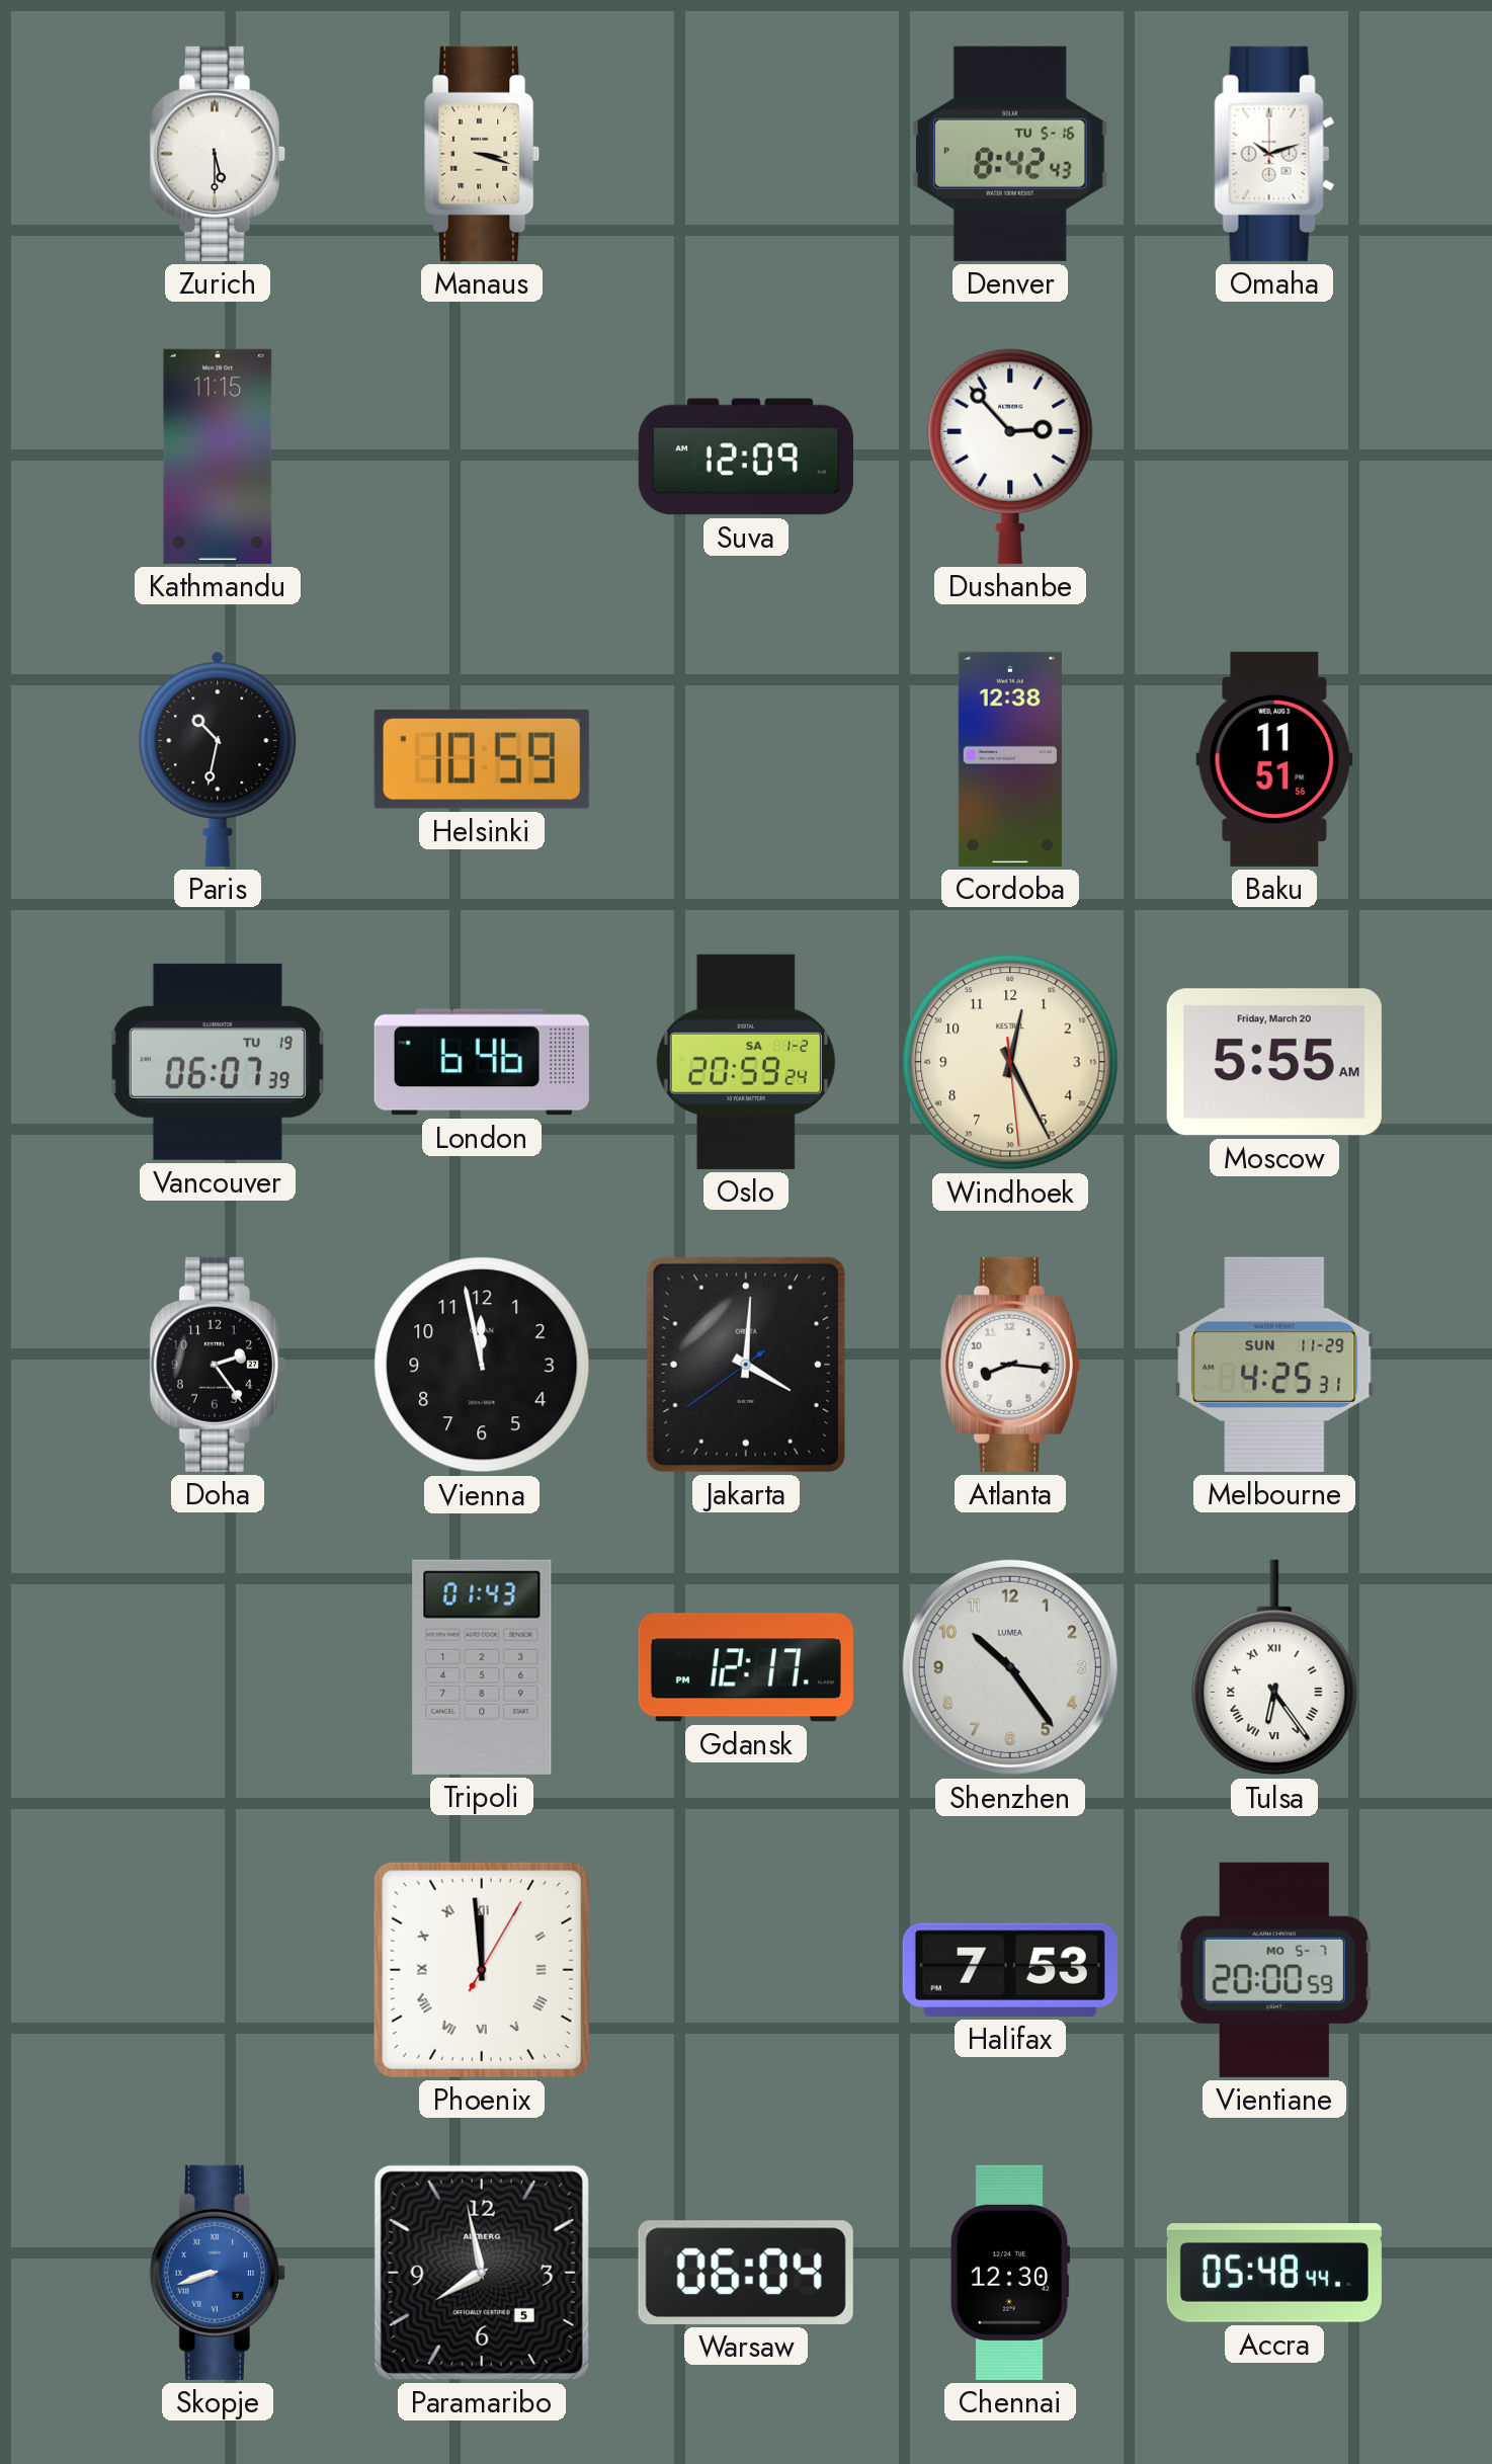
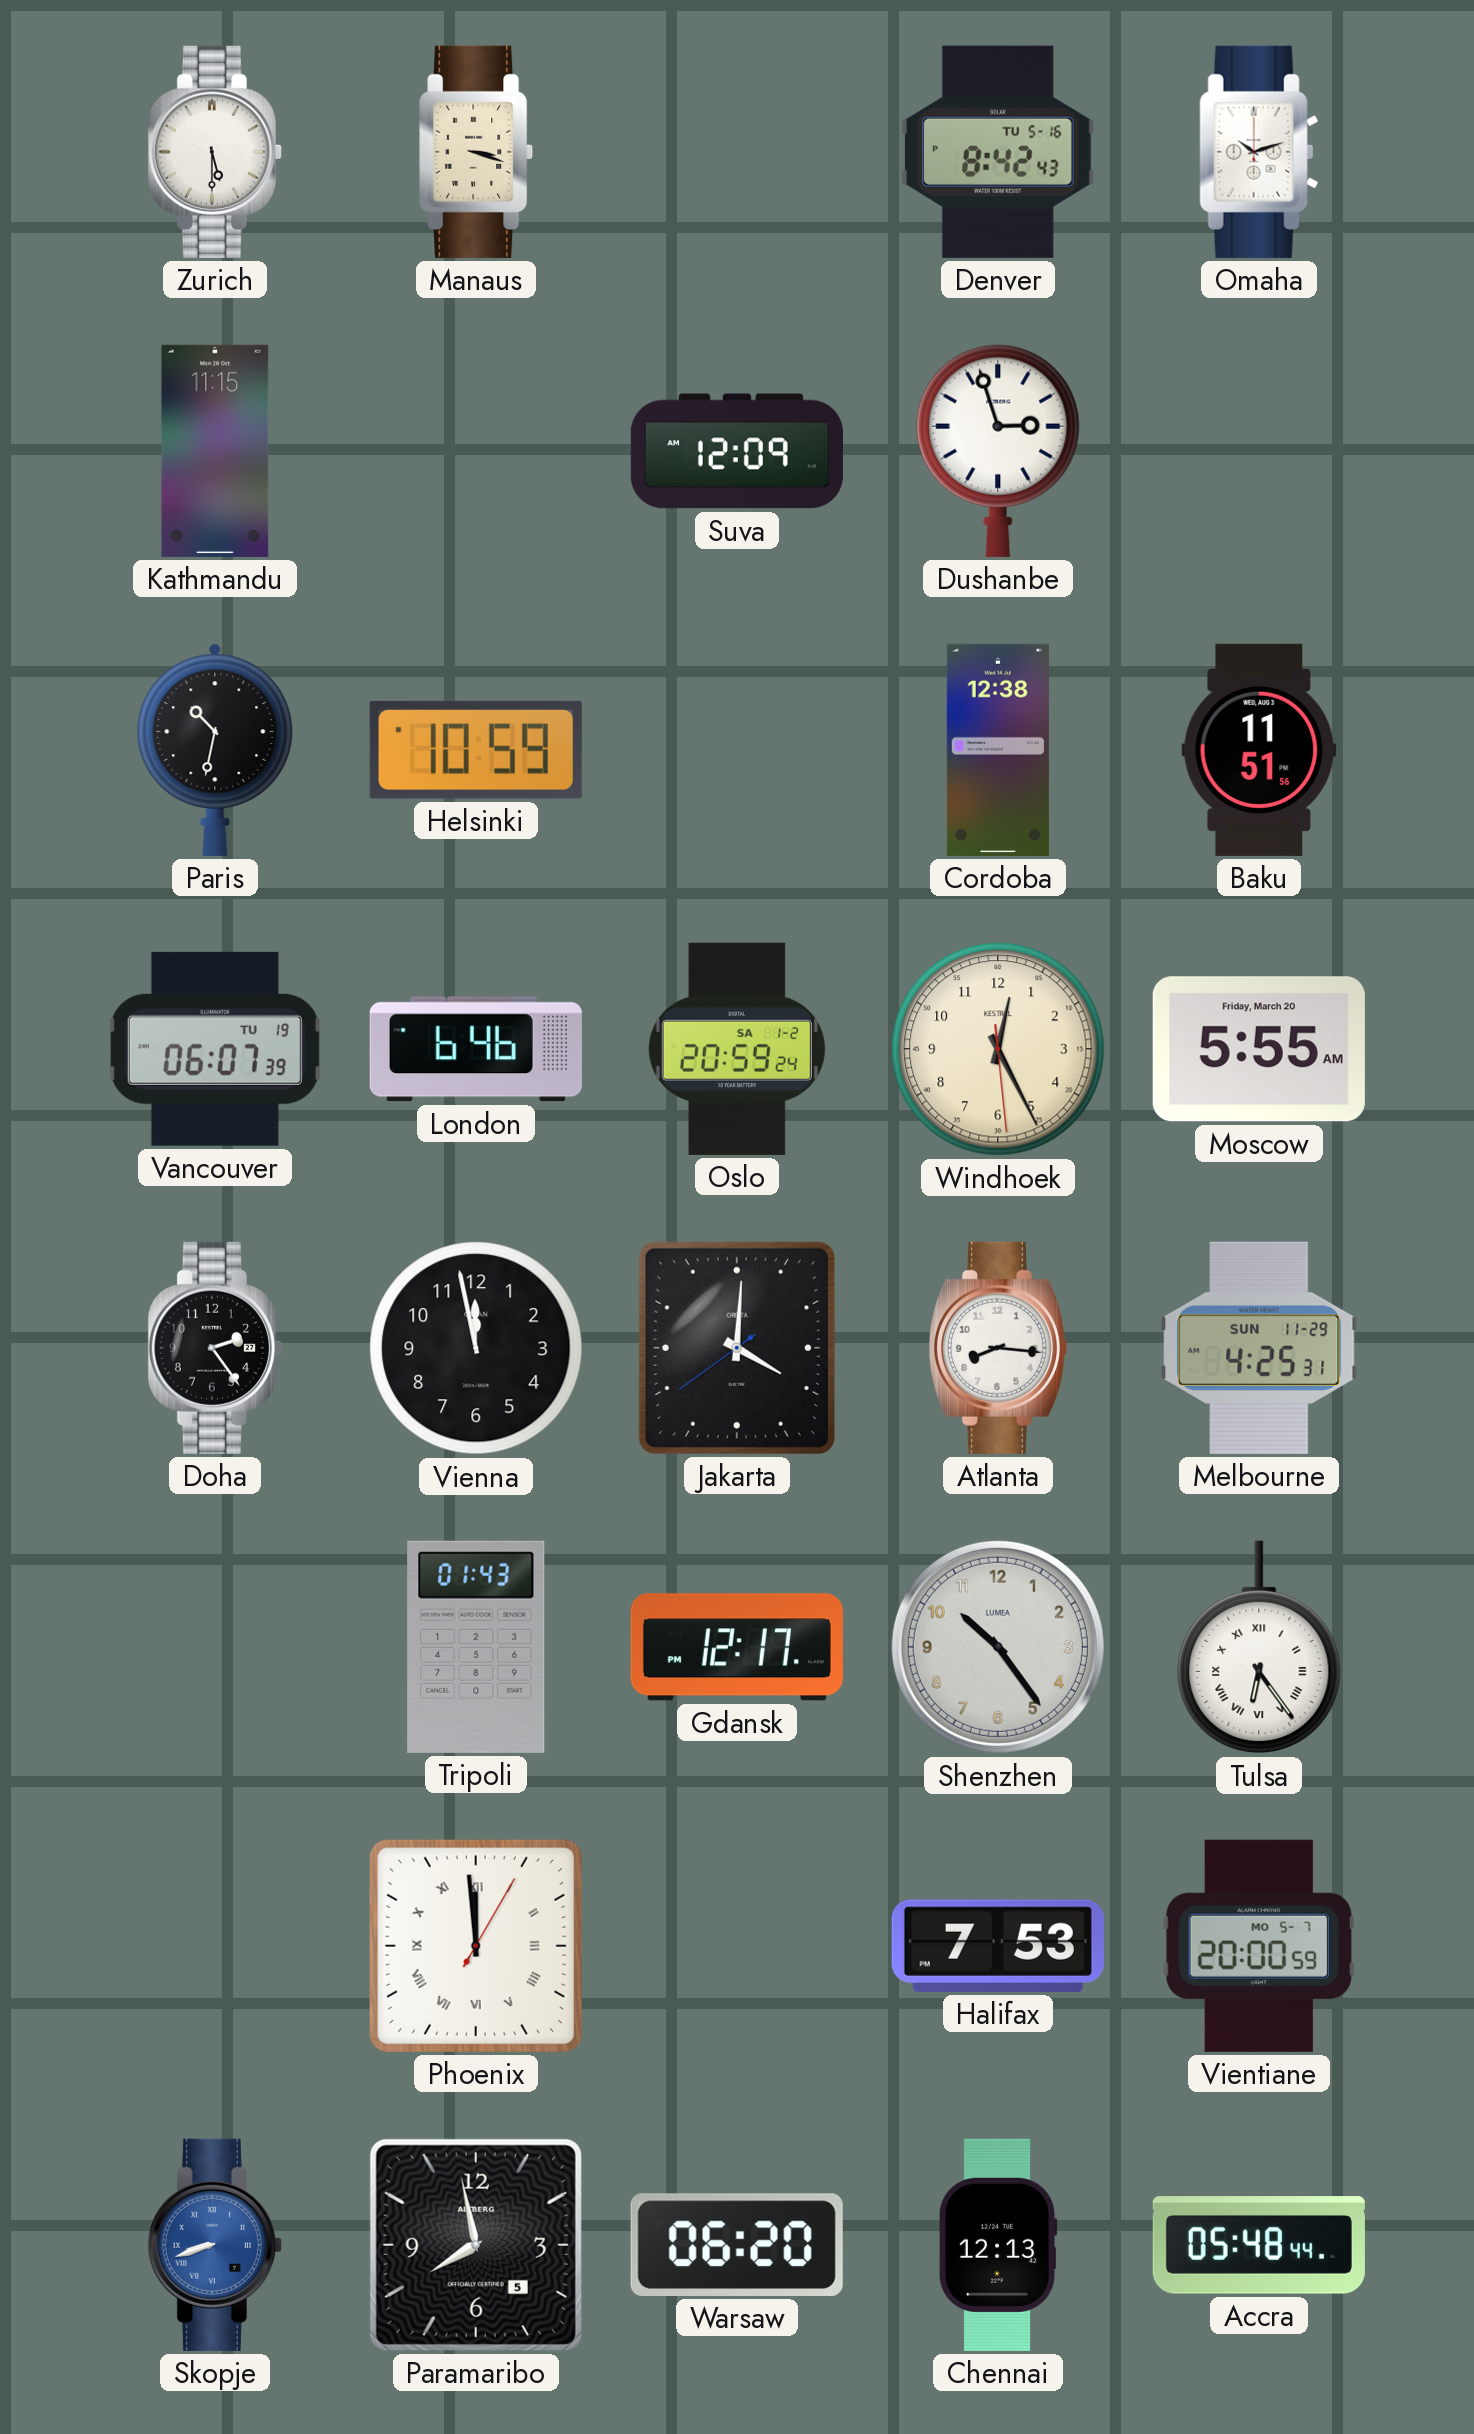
Dushanbe: 2:53 -> 2:57 (998, 451)
Warsaw: 06:04 -> 06:20 (737, 2245)
Chennai: 12:30 -> 12:13 (998, 2245)
